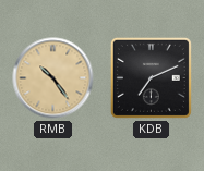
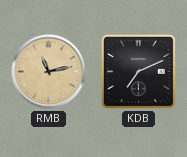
RMB: 10:24 -> 11:13 (49, 72)
